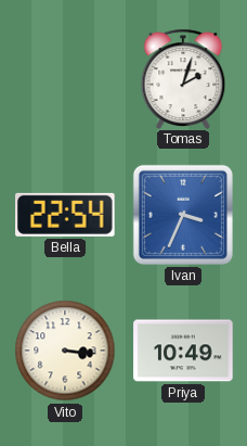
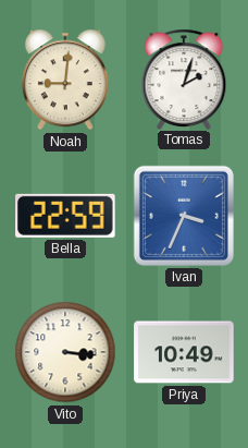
Noah: none -> 9:01 (65, 80)
Bella: 22:54 -> 22:59 (66, 216)
